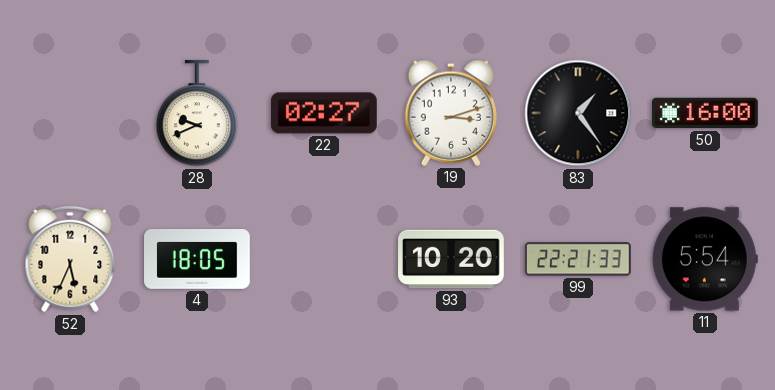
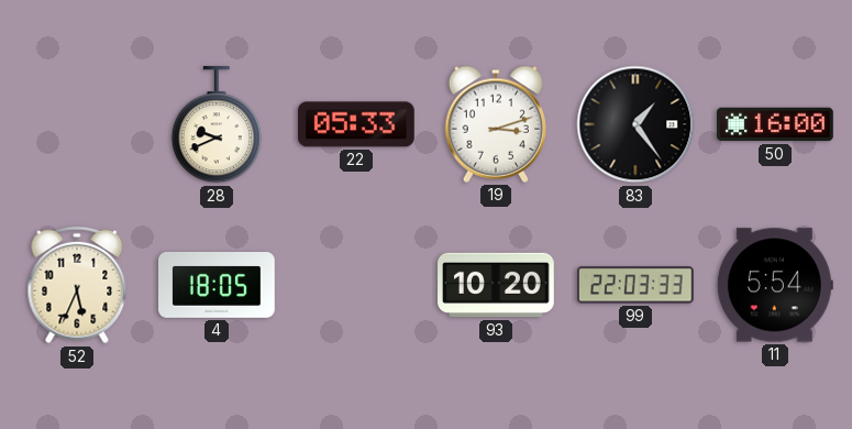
22: 02:27 -> 05:33 (356, 124)
99: 22:21 -> 22:03 (635, 285)
